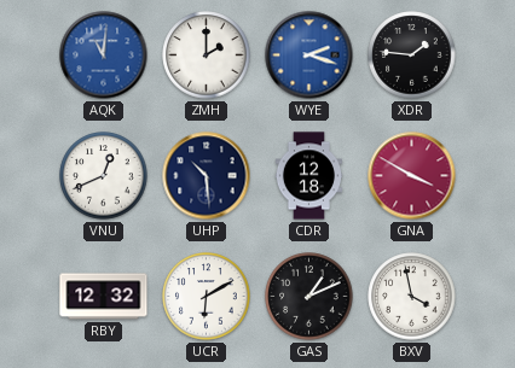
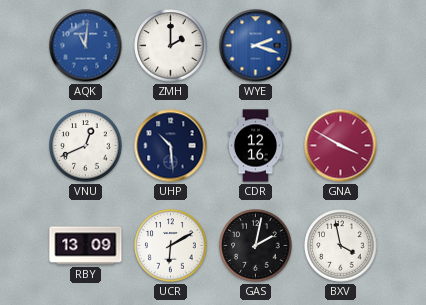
XDR: 1:46 -> none (412, 56)
CDR: 12:18 -> 12:16 (256, 146)
RBY: 12:32 -> 13:09 (86, 246)
GAS: 1:11 -> 2:02 (256, 246)
